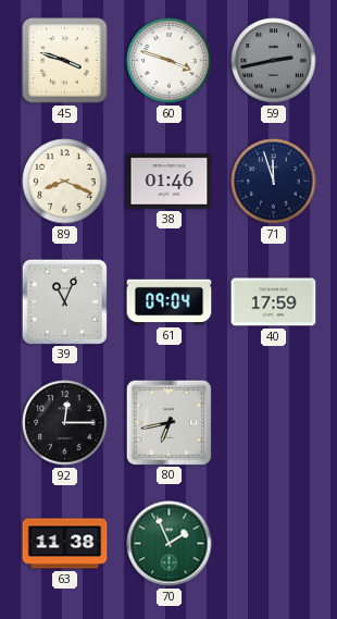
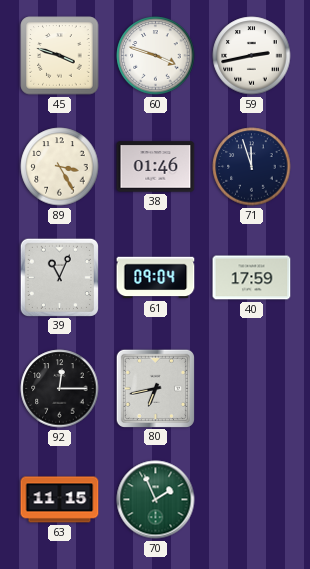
59 dial: grey -> white (252, 56)
89: 8:19 -> 3:25 (60, 167)
63: 11:38 -> 11:15 (60, 500)
